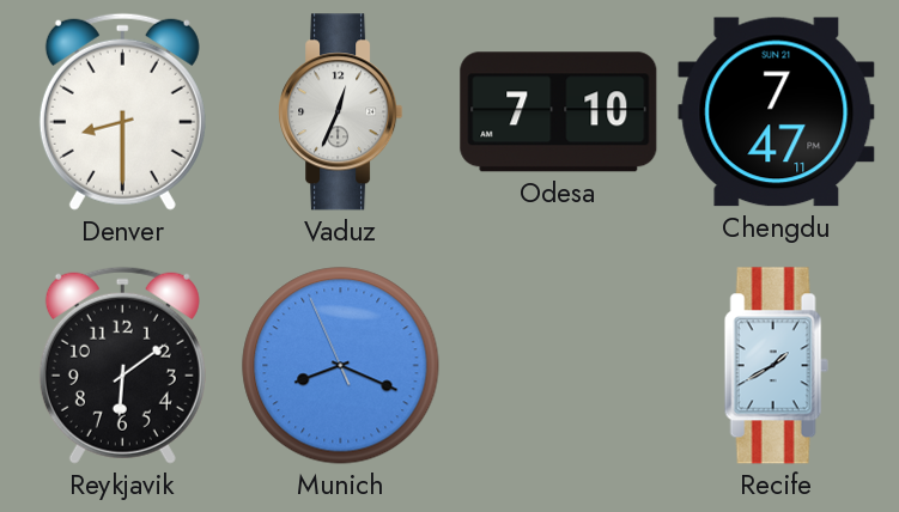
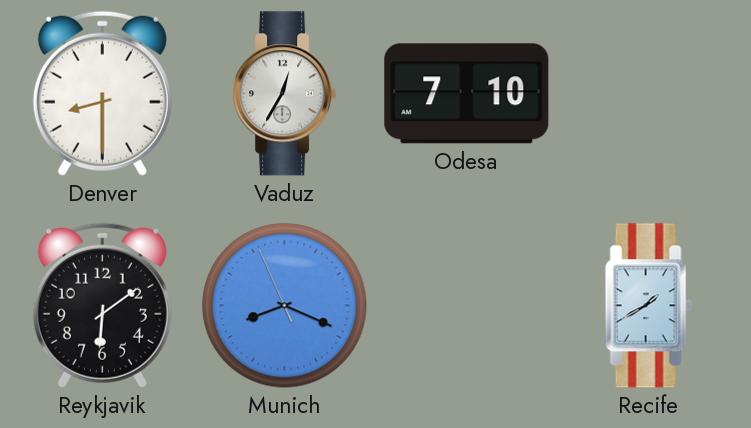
Vaduz: 12:34 -> 12:35 (285, 94)
Chengdu: 7:47 -> none (777, 112)
